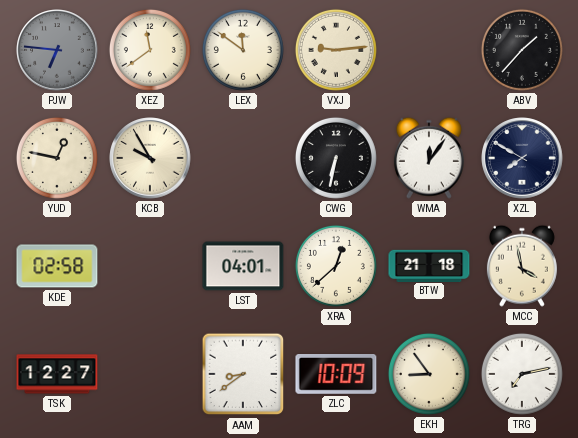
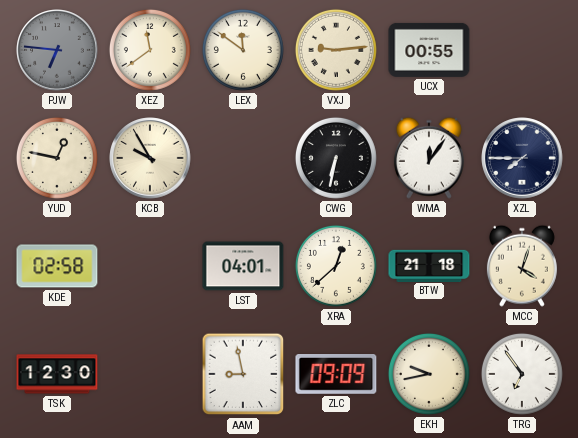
UCX: none -> 00:55 (429, 50)
ABV: 1:37 -> none (522, 50)
XZL: 7:50 -> 7:45 (522, 158)
MCC: 3:58 -> 4:03 (522, 266)
TSK: 12:27 -> 12:30 (57, 374)
AAM: 8:39 -> 8:58 (243, 374)
ZLC: 10:09 -> 09:09 (336, 375)
EKH: 8:54 -> 9:43 (429, 374)
TRG: 7:13 -> 6:54 (522, 374)
